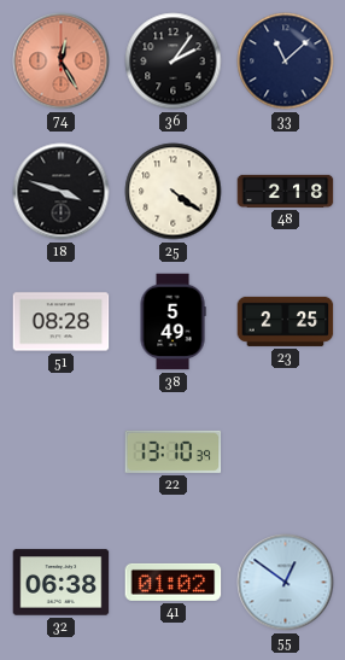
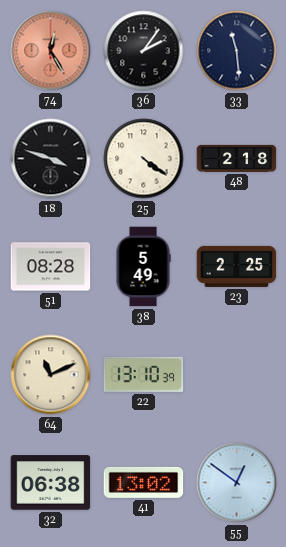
33: 11:08 -> 11:29 (237, 51)
64: none -> 11:11 (51, 375)
41: 01:02 -> 13:02 (144, 482)
